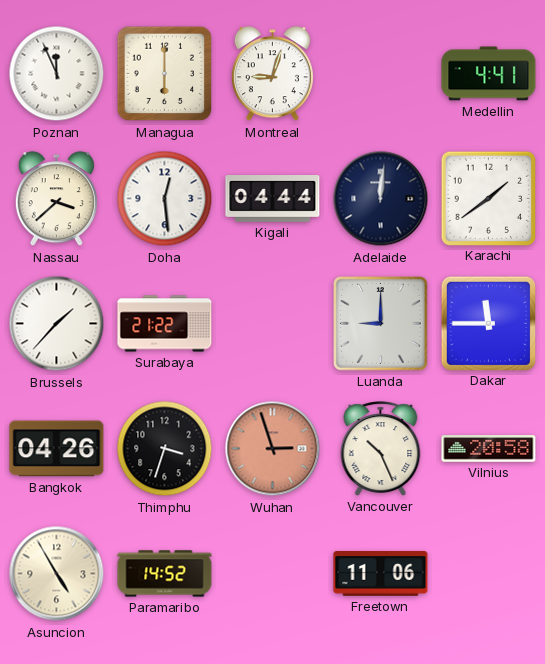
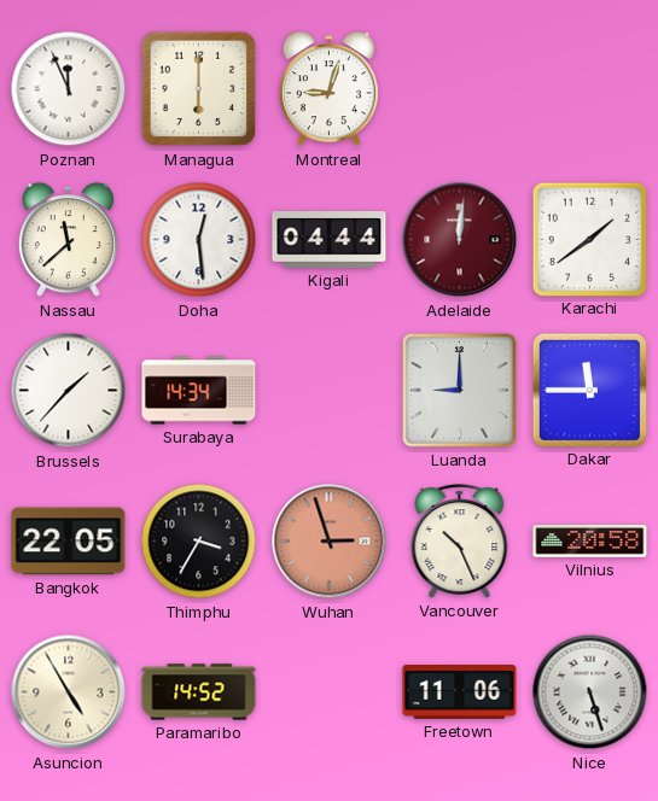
Medellin: 4:41 -> none (489, 74)
Nassau: 3:38 -> 11:38 (68, 240)
Adelaide dial: navy -> burgundy (460, 240)
Surabaya: 21:22 -> 14:34 (199, 391)
Bangkok: 04:26 -> 22:05 (69, 542)
Thimphu: 3:33 -> 3:35 (199, 542)
Nice: none -> 5:27 (590, 692)
